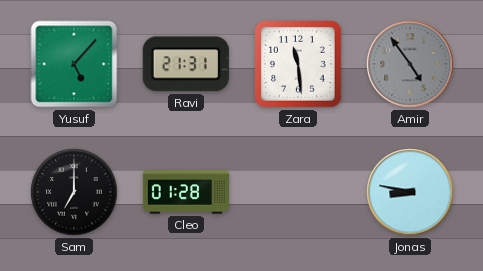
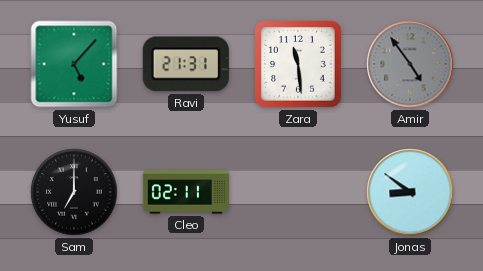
Cleo: 01:28 -> 02:11 (185, 192)
Jonas: 8:47 -> 8:51 (410, 192)
